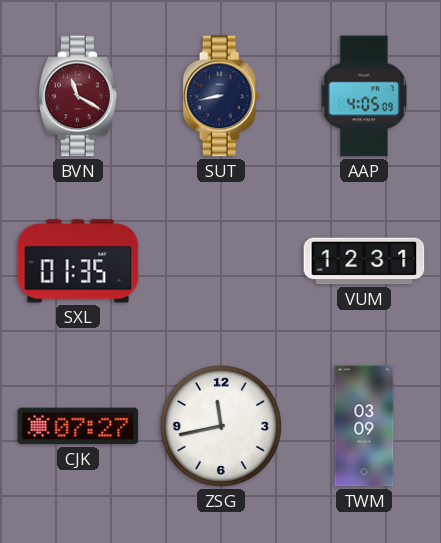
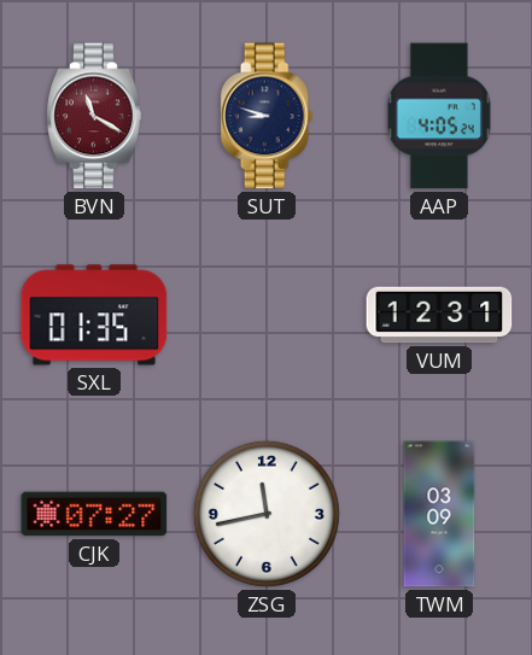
SUT: 8:43 -> 8:48 (267, 116)
AAP: 4:05:09 -> 4:05:24 (439, 116)
